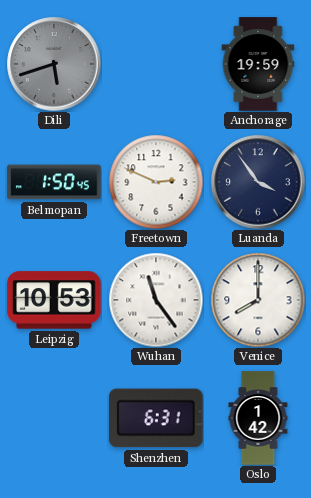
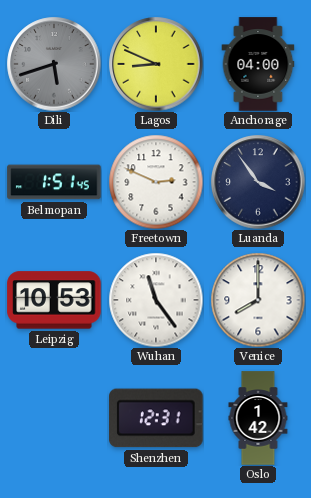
Lagos: none -> 8:49 (156, 64)
Anchorage: 19:59 -> 04:00 (258, 64)
Belmopan: 1:50 -> 1:51 (54, 182)
Shenzhen: 6:31 -> 12:31 (156, 418)
